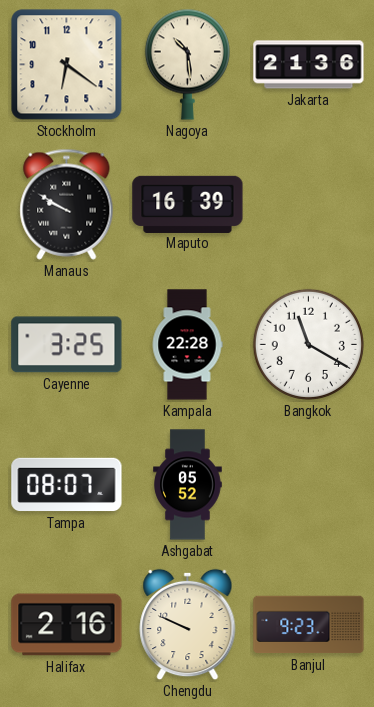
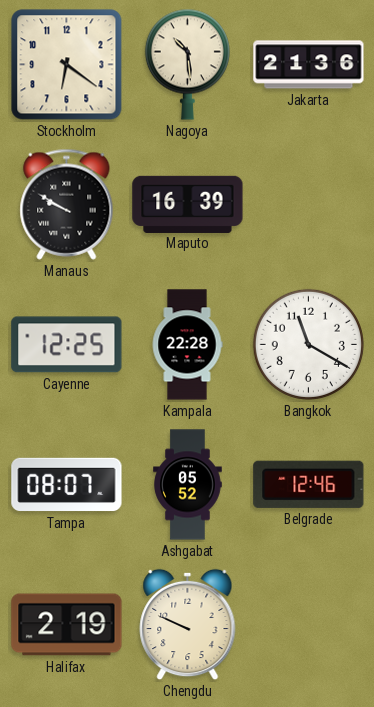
Cayenne: 3:25 -> 12:25 (67, 345)
Belgrade: none -> 12:46 (309, 484)
Halifax: 2:16 -> 2:19 (67, 625)
Banjul: 9:23 -> none (309, 625)
